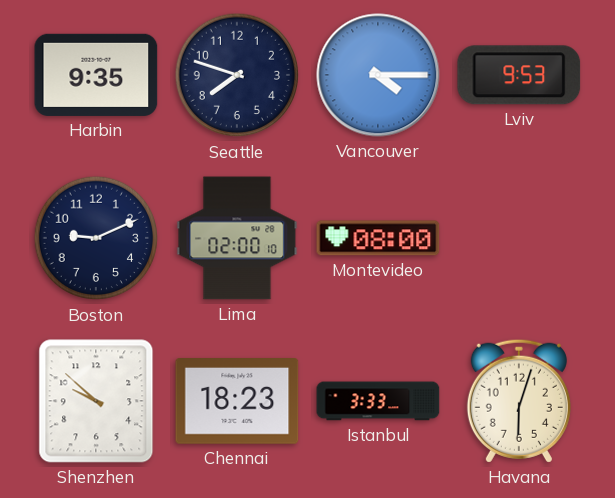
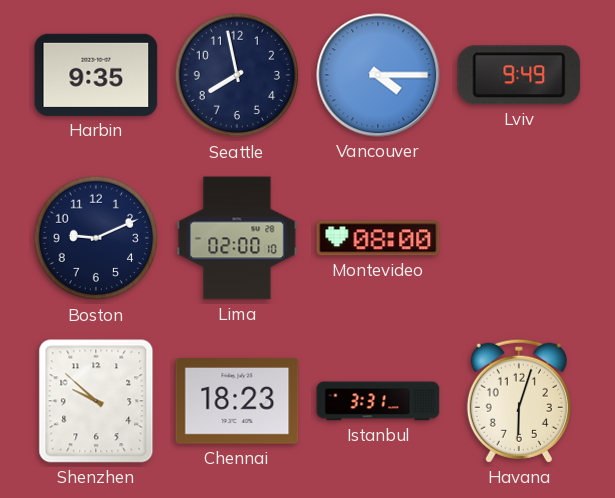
Seattle: 7:48 -> 7:58 (237, 75)
Lviv: 9:53 -> 9:49 (519, 75)
Istanbul: 3:33 -> 3:31 (378, 401)
